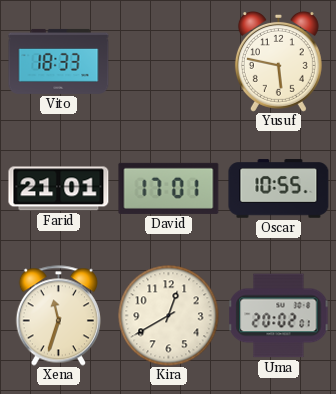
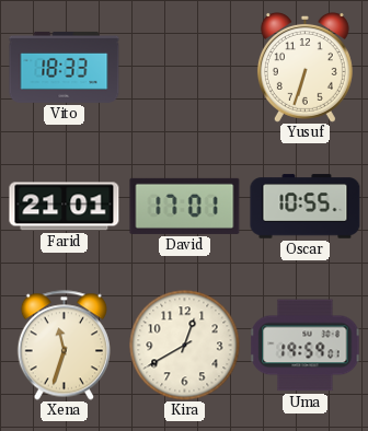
Yusuf: 5:47 -> 6:33 (304, 67)
Uma: 20:02 -> 19:59 (306, 346)
